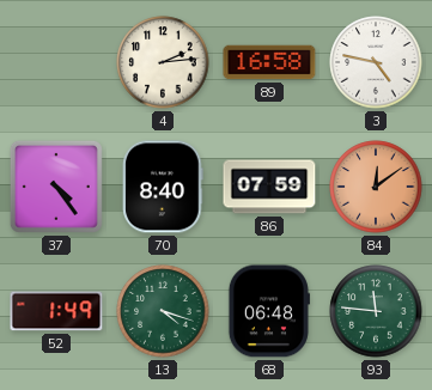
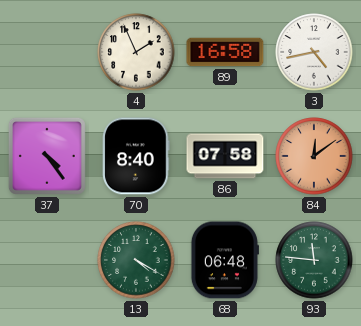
4: 2:14 -> 1:56 (136, 52)
3: 4:47 -> 4:43 (314, 52)
86: 07:59 -> 07:58 (225, 156)
52: 1:49 -> none (56, 311)
13: 4:18 -> 4:20 (136, 260)
